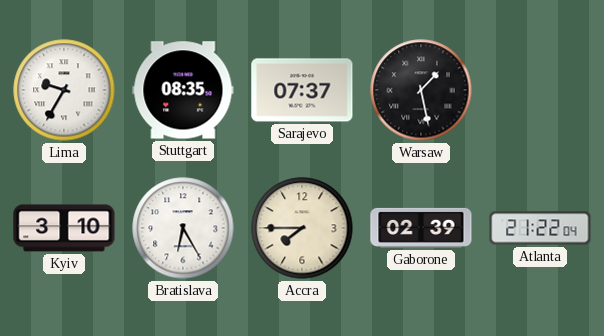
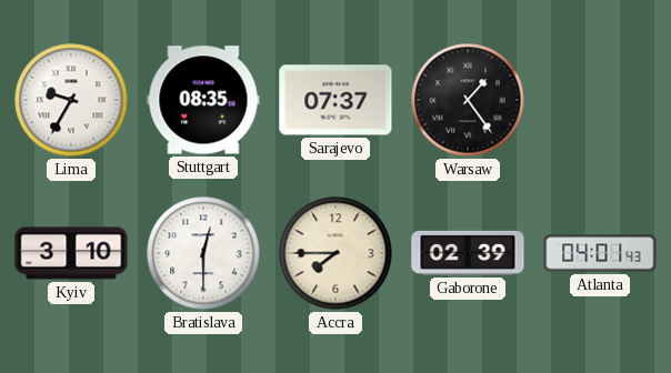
Warsaw: 1:28 -> 1:24 (468, 100)
Bratislava: 6:25 -> 12:30 (203, 253)
Atlanta: 21:22 -> 04:01 (600, 253)
